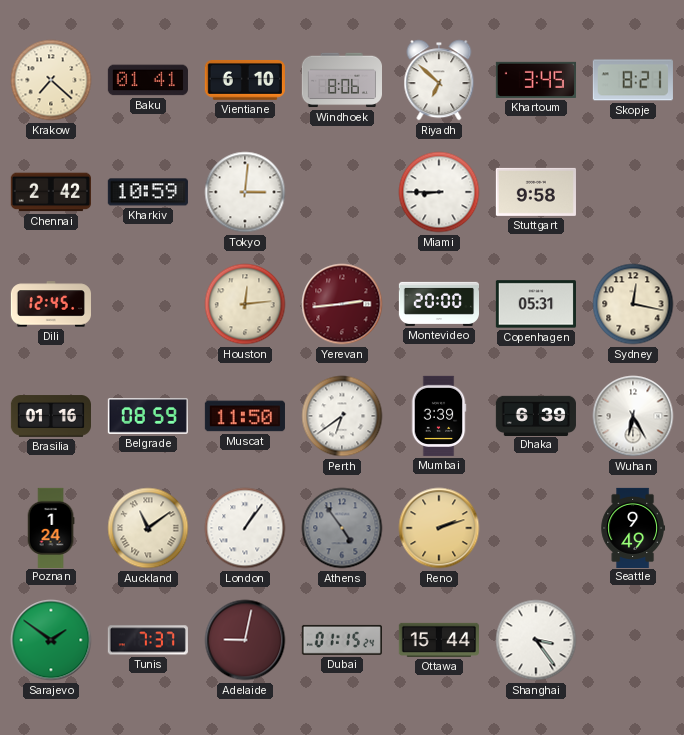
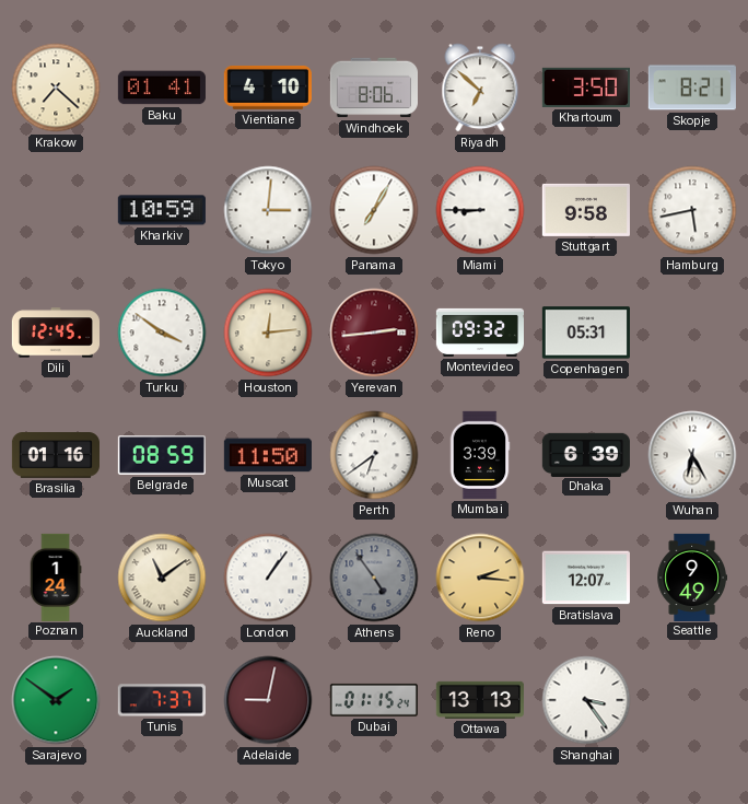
Vientiane: 6:10 -> 4:10 (268, 88)
Khartoum: 3:45 -> 3:50 (586, 88)
Chennai: 2:42 -> none (51, 192)
Panama: none -> 7:05 (374, 210)
Hamburg: none -> 5:43 (692, 210)
Turku: none -> 3:51 (162, 333)
Montevideo: 20:00 -> 09:32 (479, 333)
Sydney: 12:17 -> none (633, 304)
Reno: 2:12 -> 2:16 (480, 578)
Bratislava: none -> 12:07 (586, 578)
Ottawa: 15:44 -> 13:13 (480, 700)
